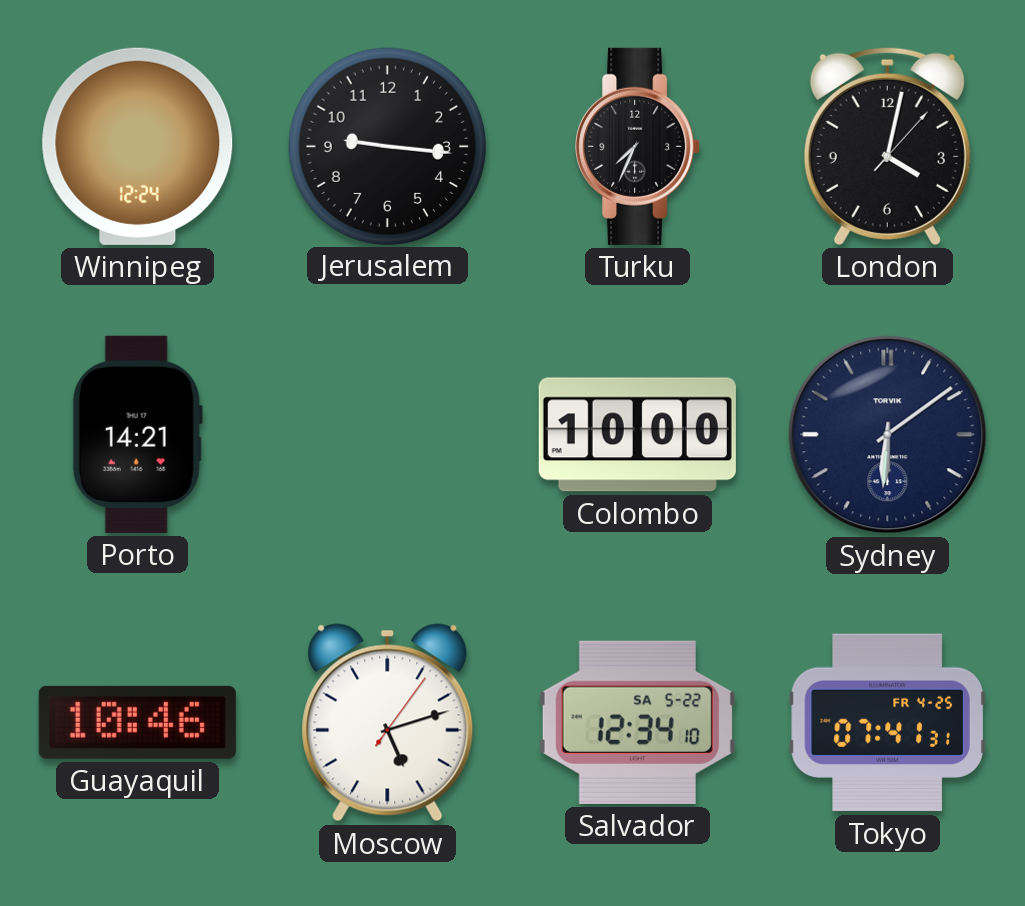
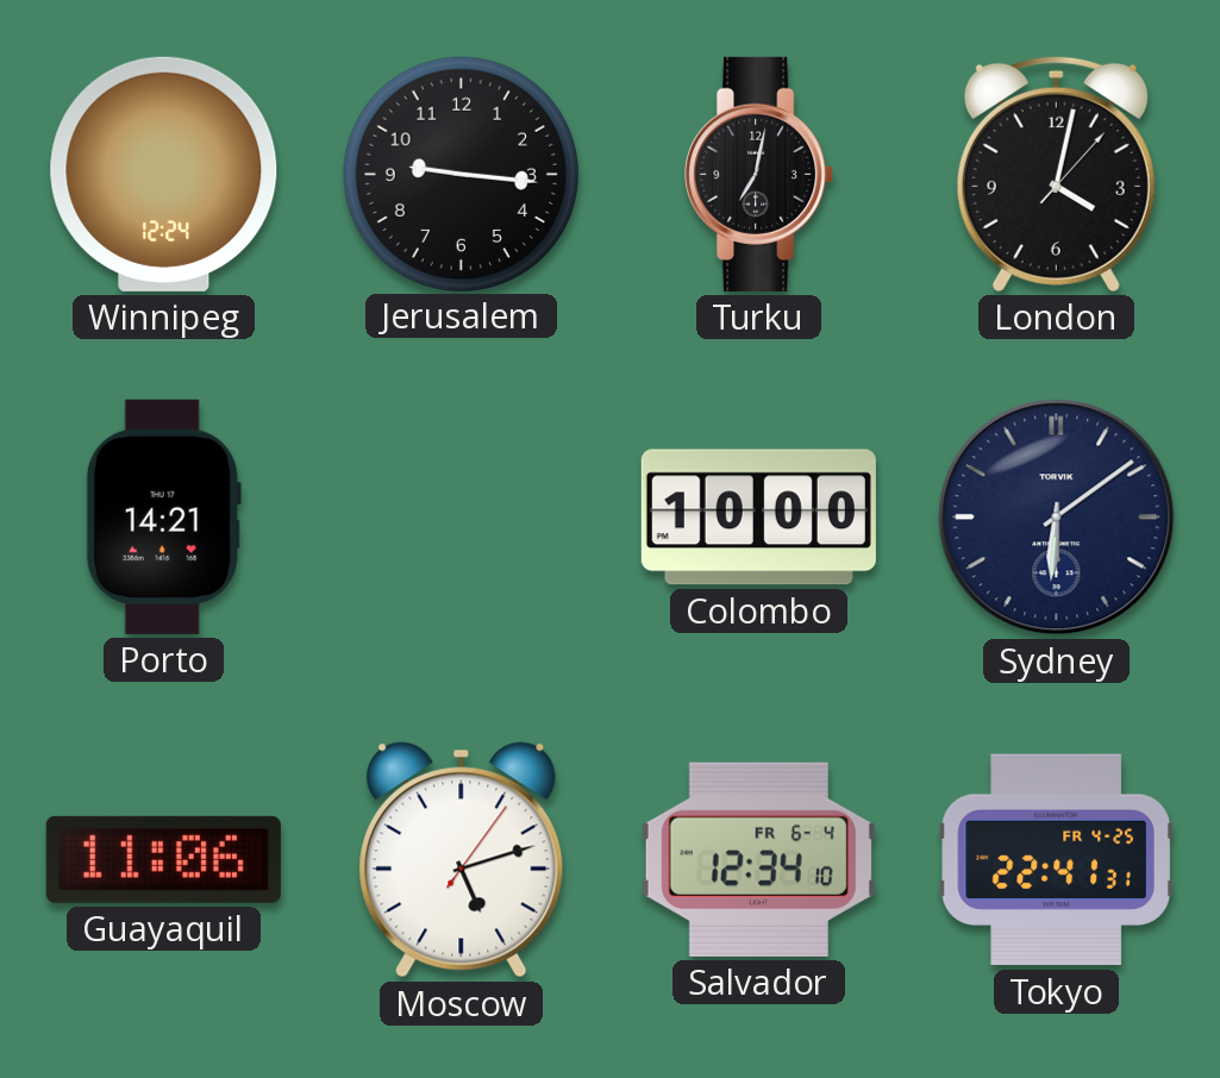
Turku: 7:34 -> 7:02 (759, 174)
Guayaquil: 10:46 -> 11:06 (163, 859)
Salvador date: SA 5-22 -> FR 6-4 (758, 859)
Tokyo: 07:41 -> 22:41 (1056, 860)
